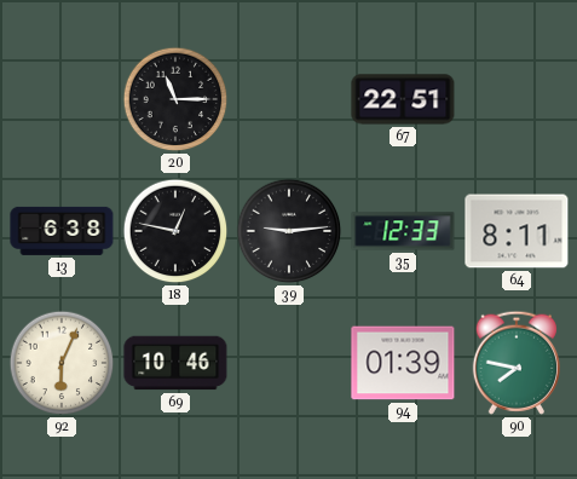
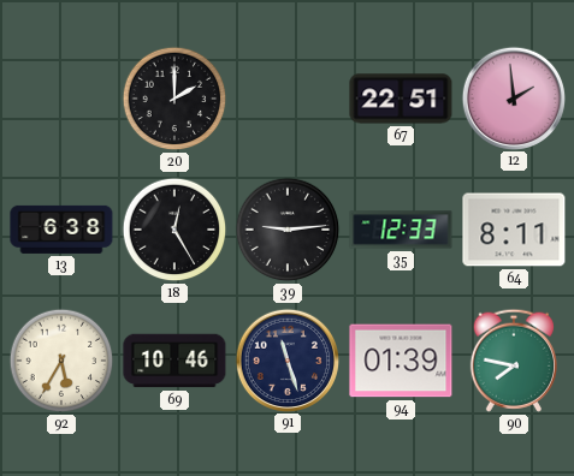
20: 11:15 -> 2:00 (174, 99)
12: none -> 1:59 (513, 97)
18: 12:47 -> 12:25 (174, 230)
92: 6:04 -> 5:35 (61, 361)
91: none -> 11:27 (286, 359)
